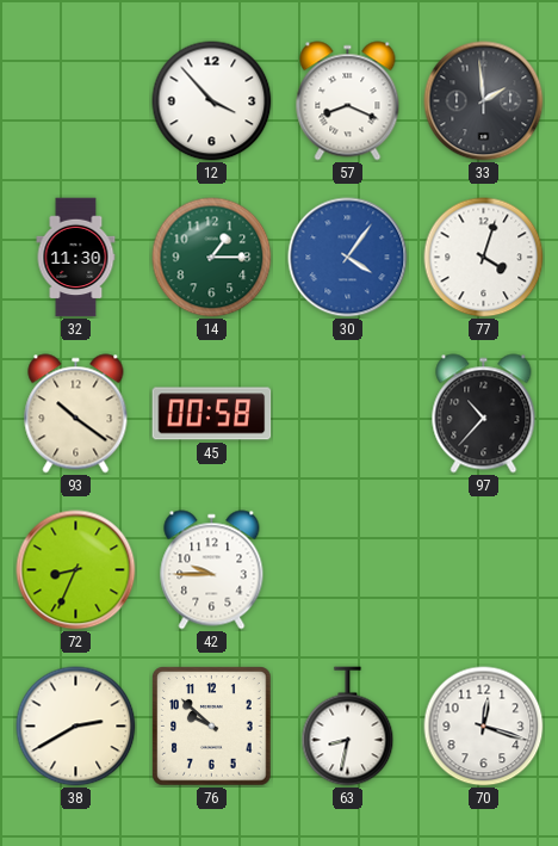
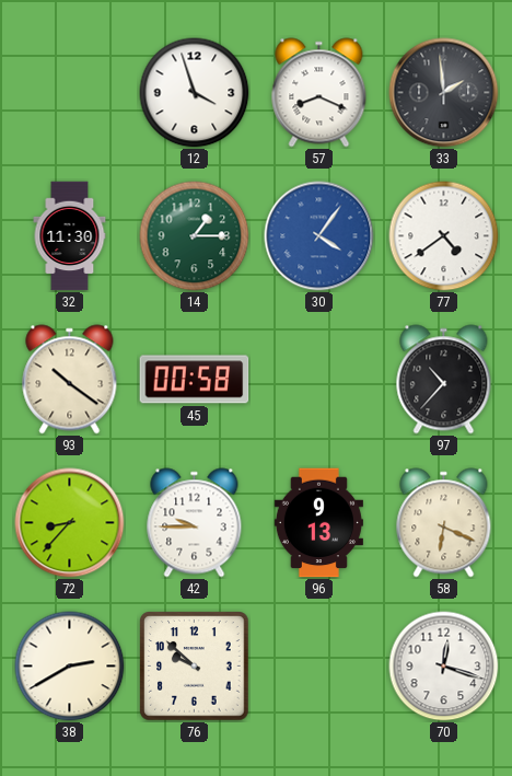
12: 3:53 -> 3:57 (195, 93)
77: 4:03 -> 4:39 (444, 236)
72: 8:34 -> 8:37 (70, 523)
96: none -> 9:13 (318, 523)
58: none -> 6:19 (444, 523)
63: 8:32 -> none (348, 727)
